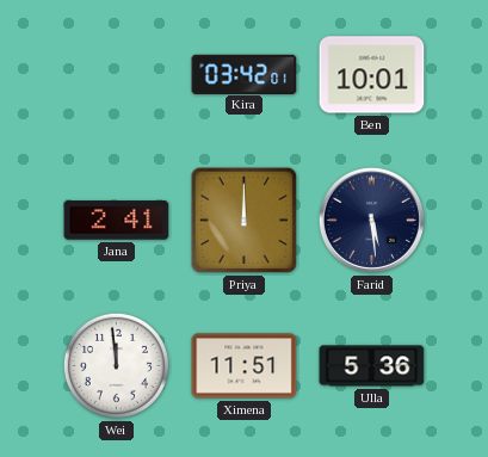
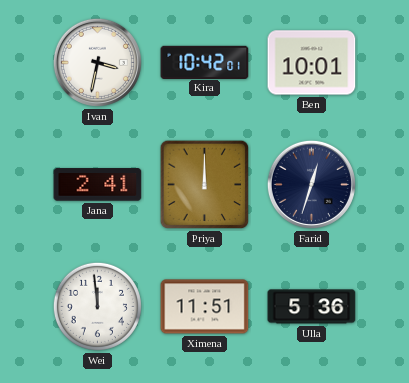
Ivan: none -> 3:32 (97, 62)
Kira: 03:42 -> 10:42 (205, 62)
Farid: 5:29 -> 12:33 (311, 184)
